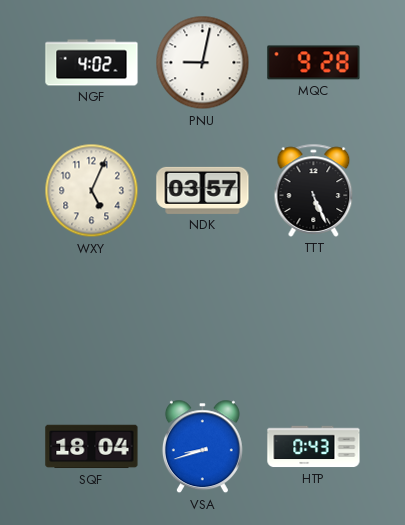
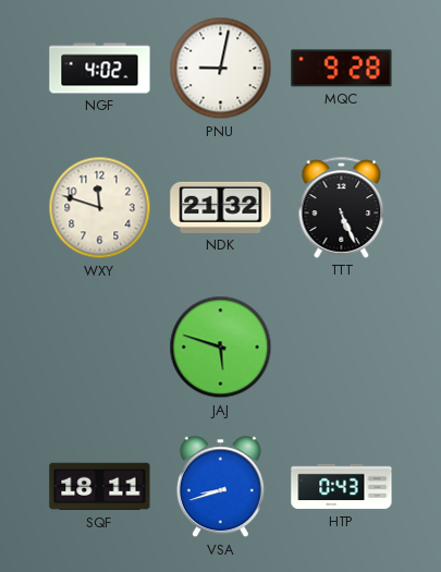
WXY: 5:04 -> 11:48 (100, 208)
NDK: 03:57 -> 21:32 (221, 207)
JAJ: none -> 5:48 (221, 348)
SQF: 18:04 -> 18:11 (100, 487)
